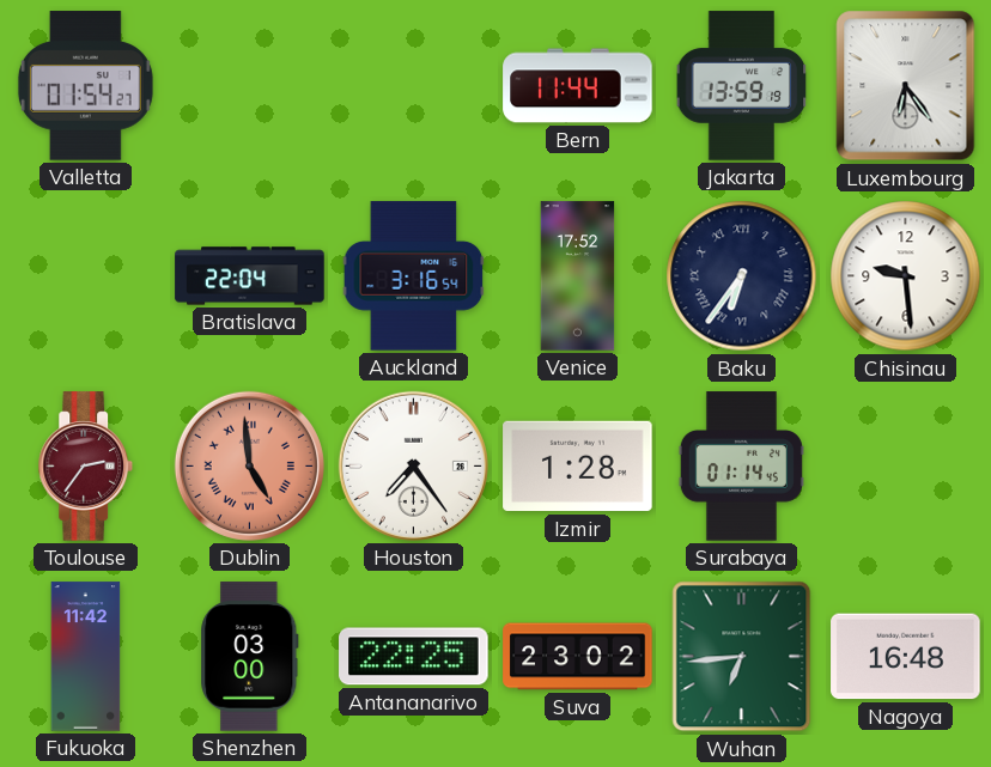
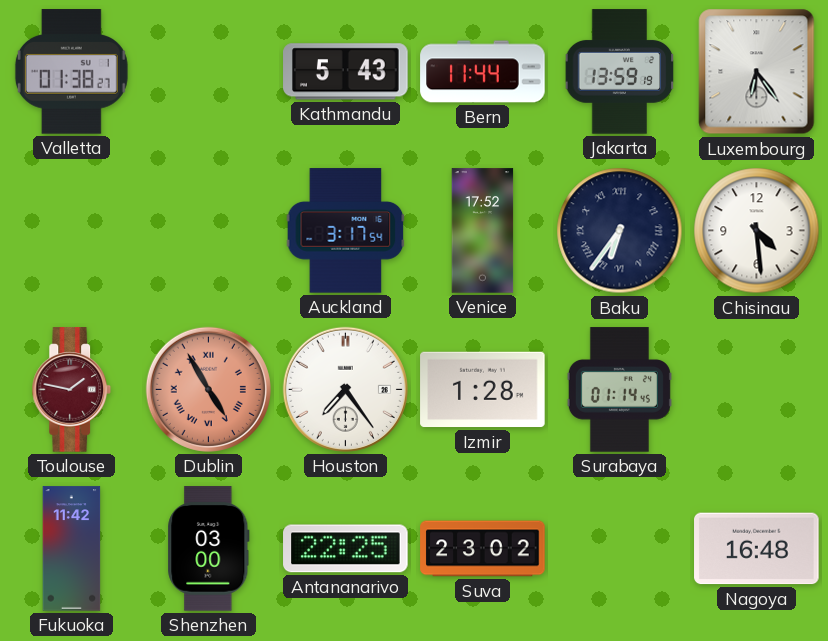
Valletta: 01:54 -> 01:38 (71, 72)
Kathmandu: none -> 5:43 (346, 72)
Bratislava: 22:04 -> none (250, 276)
Auckland: 3:16 -> 3:17 (346, 231)
Chisinau: 9:29 -> 4:29 (757, 231)
Toulouse: 2:36 -> 1:47 (72, 390)
Dublin: 4:59 -> 4:55 (208, 389)
Wuhan: 6:44 -> none (742, 657)
